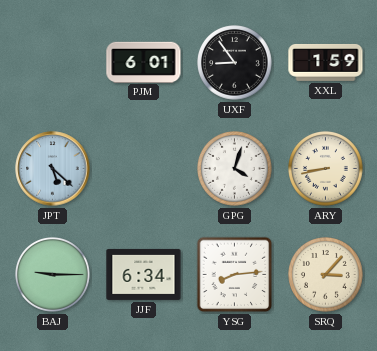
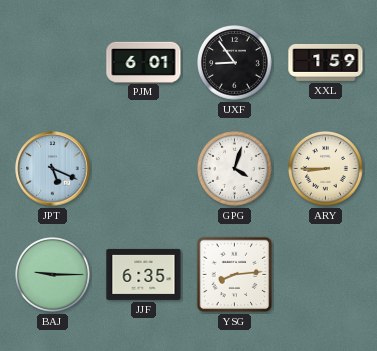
JPT: 5:22 -> 5:19 (53, 169)
ARY: 8:43 -> 8:45 (326, 169)
JJF: 6:34 -> 6:35 (144, 274)
SRQ: 3:07 -> none (326, 275)
